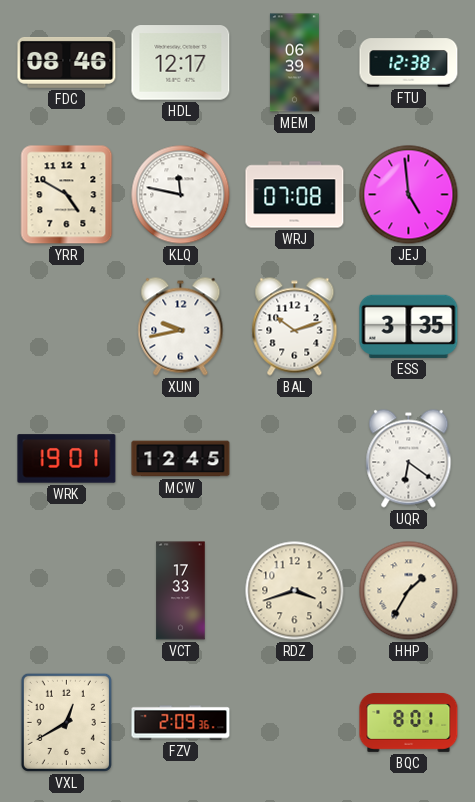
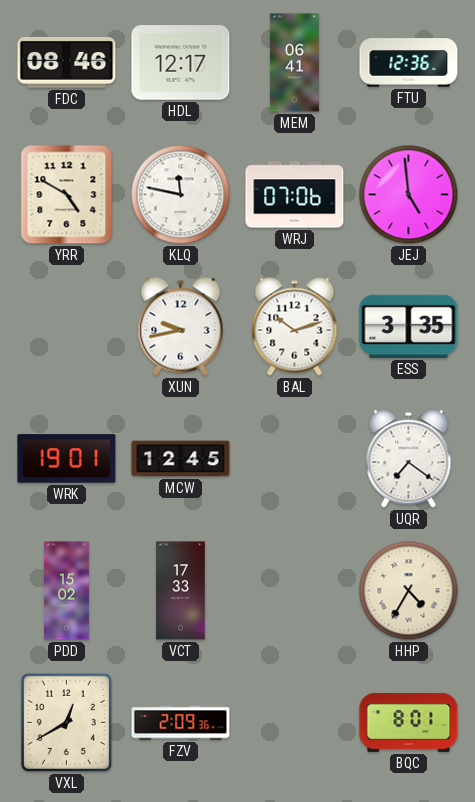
MEM: 06:39 -> 06:41 (294, 63)
FTU: 12:38 -> 12:36 (409, 63)
WRJ: 07:08 -> 07:06 (295, 195)
UQR: 6:21 -> 7:21 (409, 459)
PDD: none -> 15:02 (67, 591)
RDZ: 3:42 -> none (295, 591)
HHP: 1:35 -> 4:35 (409, 591)
